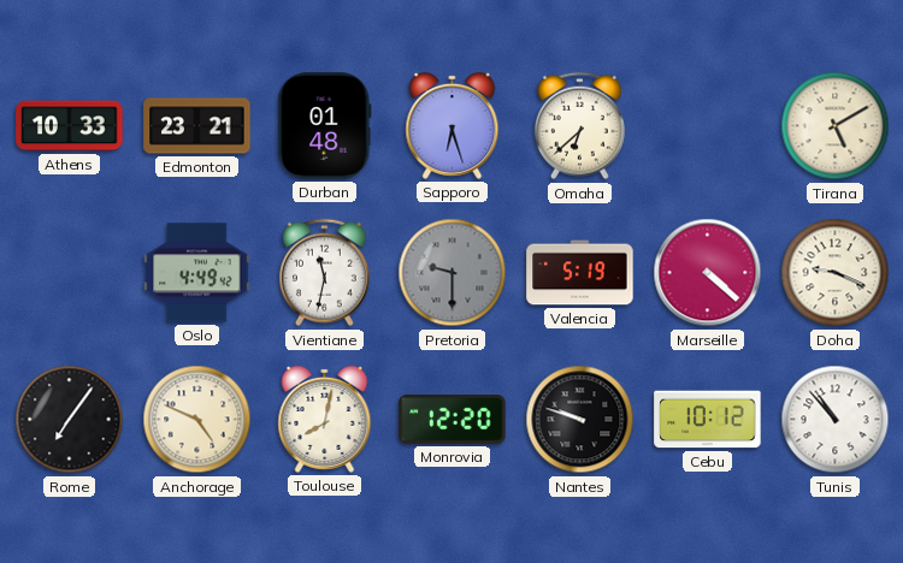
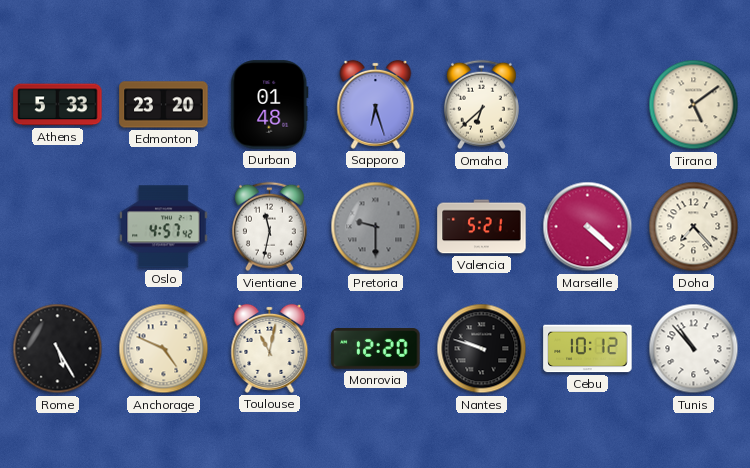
Athens: 10:33 -> 5:33 (58, 105)
Edmonton: 23:21 -> 23:20 (164, 105)
Tirana: 5:10 -> 5:09 (694, 105)
Oslo: 4:49 -> 4:57 (164, 227)
Valencia: 5:19 -> 5:21 (482, 227)
Doha: 9:19 -> 7:23 (694, 227)
Rome: 7:06 -> 5:25 (58, 349)
Toulouse: 8:02 -> 11:02 (270, 348)
